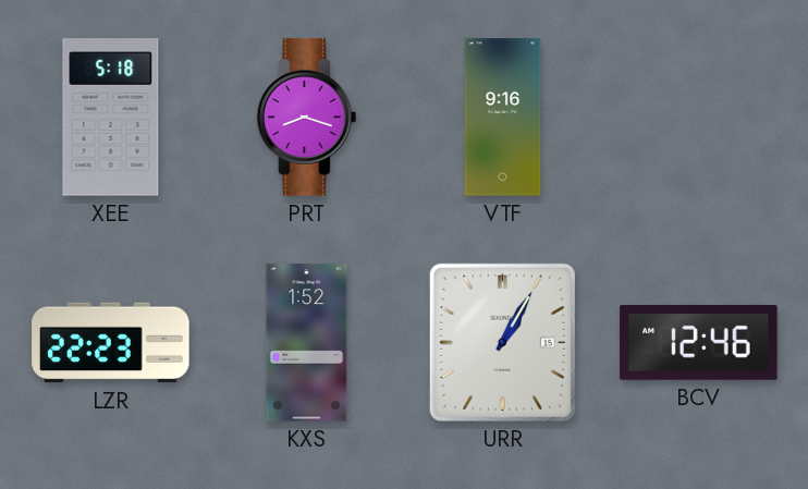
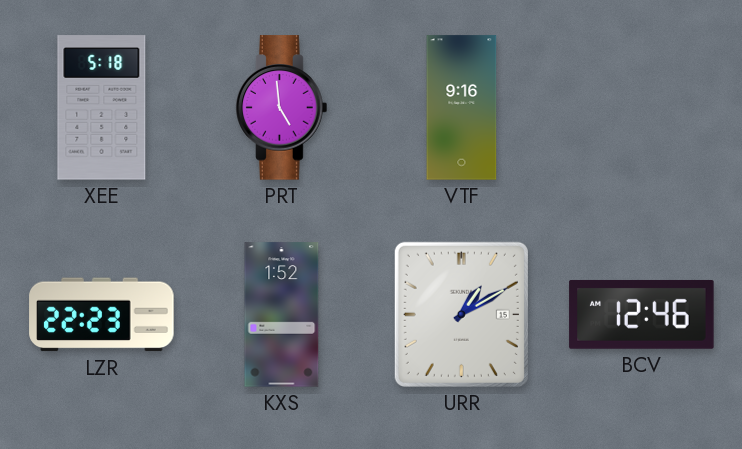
PRT: 8:18 -> 4:59 (282, 108)
URR: 1:05 -> 1:10 (461, 314)
